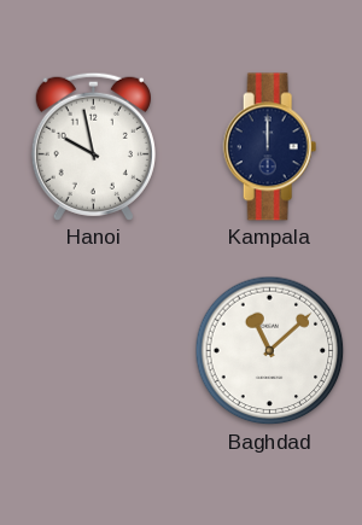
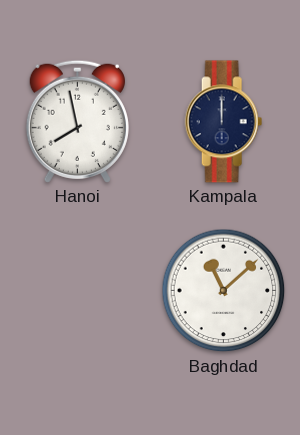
Hanoi: 9:58 -> 7:58 (77, 121)
